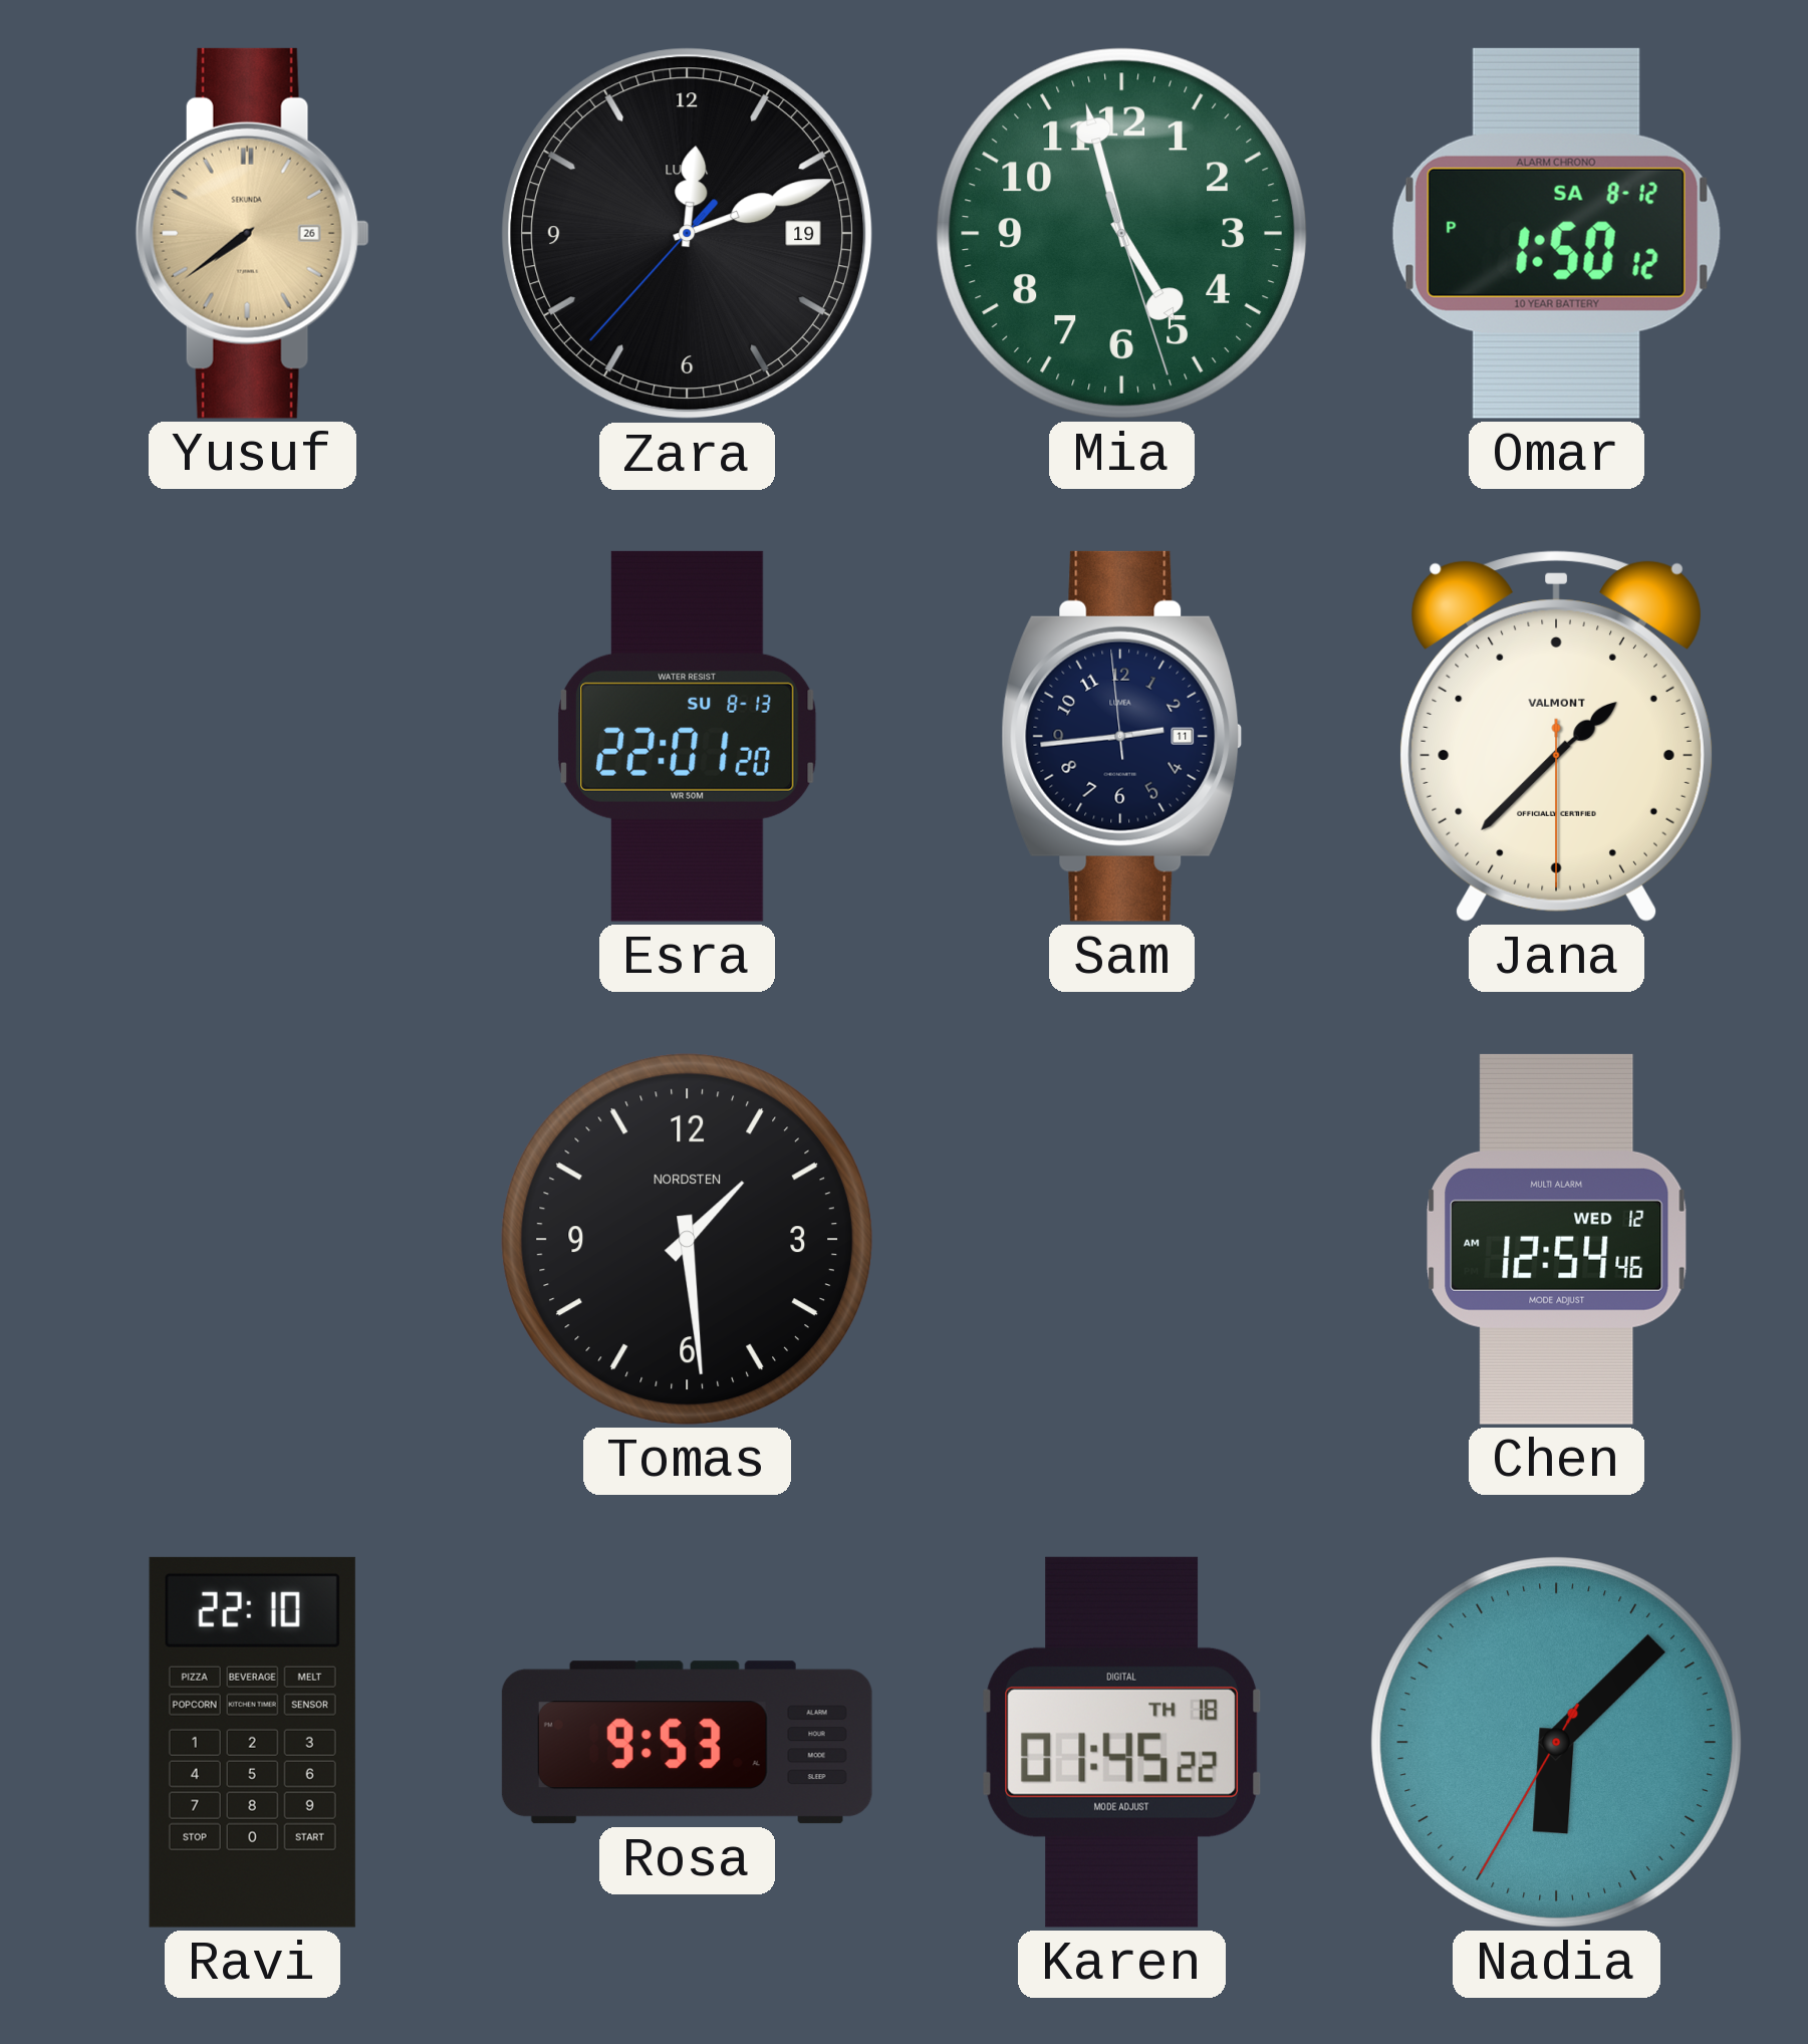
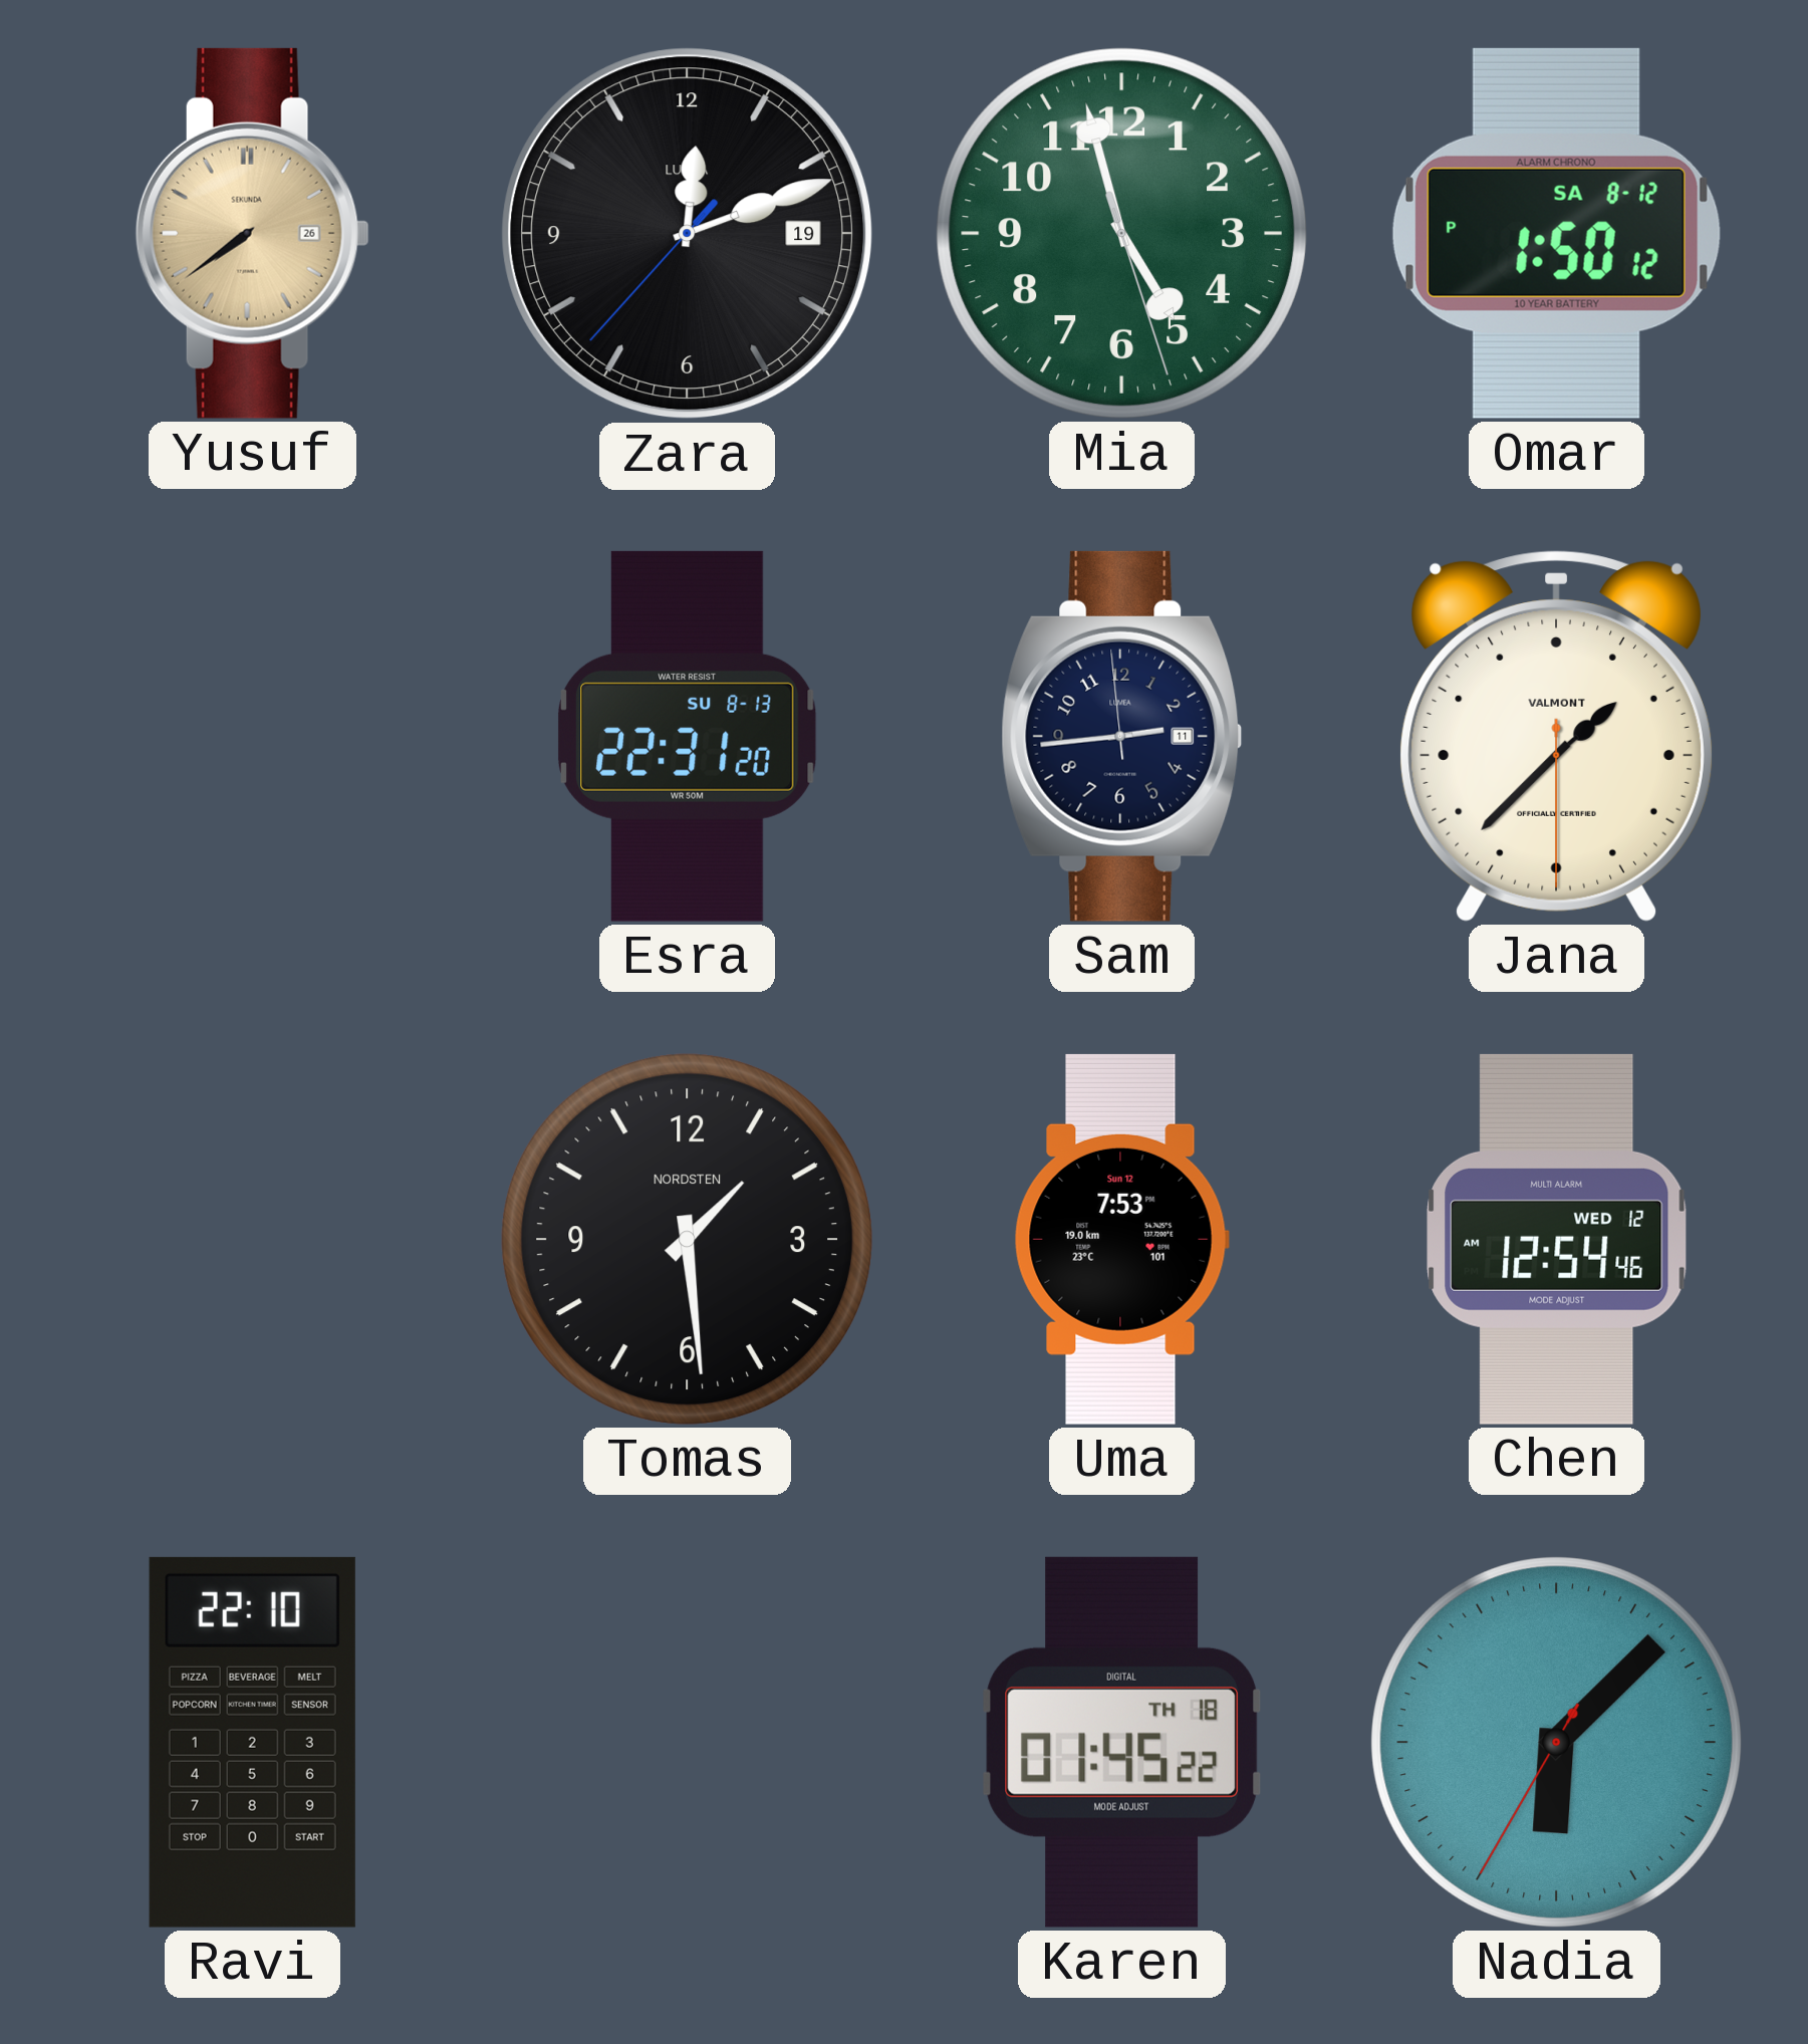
Esra: 22:01 -> 22:31 (688, 736)
Uma: none -> 7:53 (1121, 1239)
Rosa: 9:53 -> none (687, 1743)
